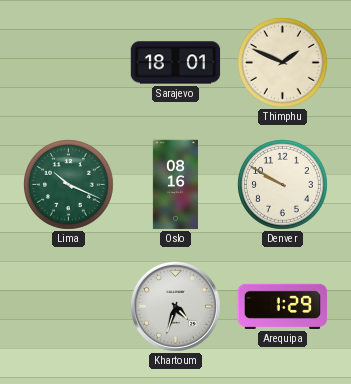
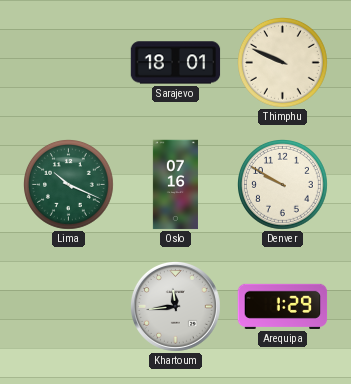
Thimphu: 1:49 -> 9:49 (283, 63)
Oslo: 08:16 -> 07:16 (175, 185)
Khartoum: 4:33 -> 11:44 (175, 306)
